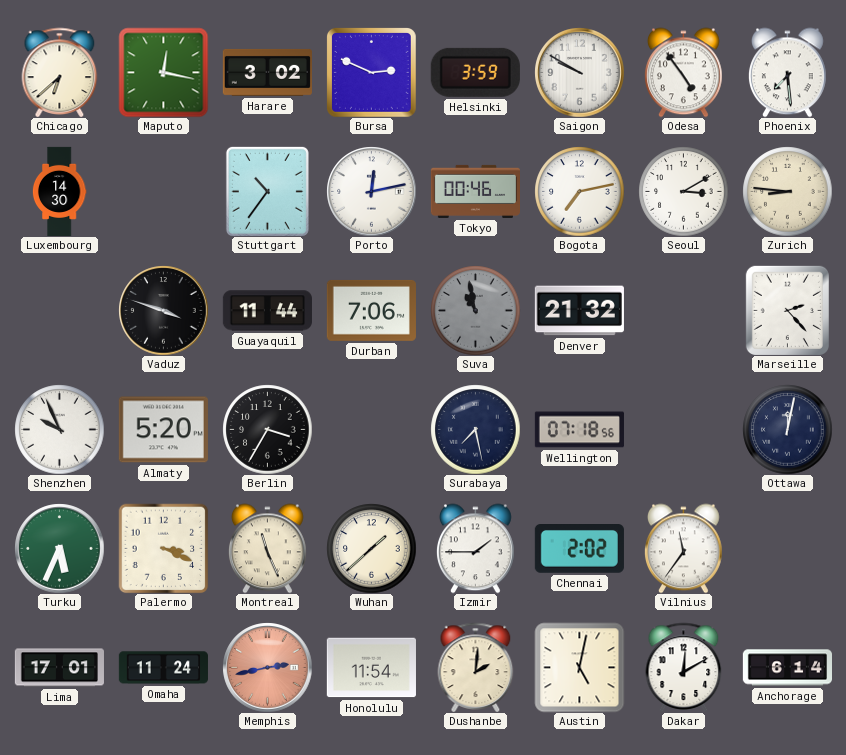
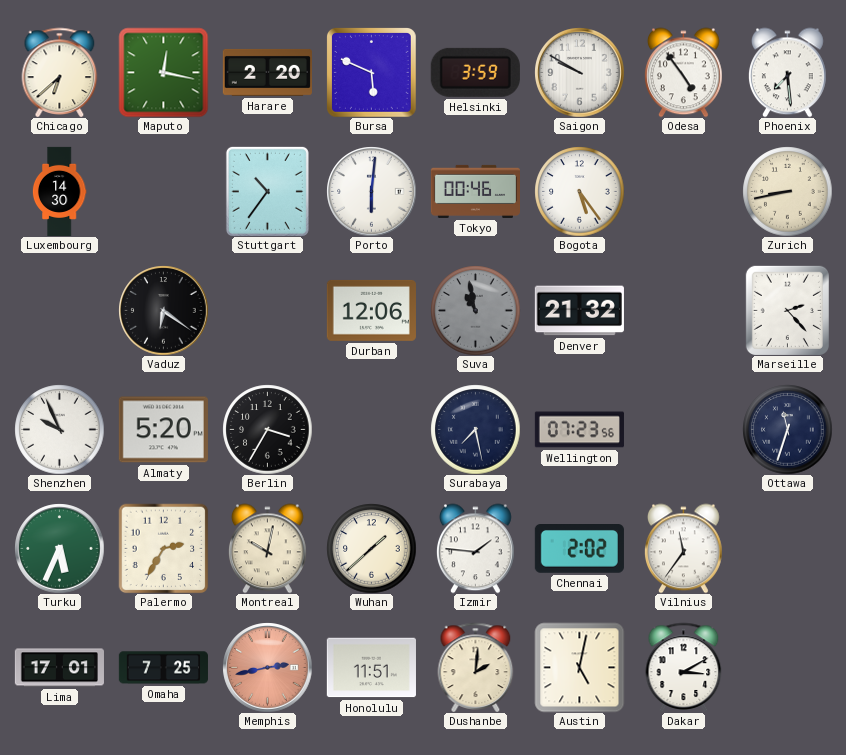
Harare: 3:02 -> 2:20 (267, 72)
Bursa: 2:49 -> 5:49 (371, 72)
Porto: 12:13 -> 6:01 (371, 191)
Bogota: 7:13 -> 5:24 (579, 191)
Seoul: 3:10 -> none (683, 191)
Zurich: 8:46 -> 8:43 (787, 191)
Vaduz: 3:48 -> 6:21 (163, 310)
Guayaquil: 11:44 -> none (267, 311)
Durban: 7:06 -> 12:06 (371, 310)
Wellington: 07:18 -> 07:23 (579, 430)
Ottawa: 12:02 -> 11:33 (787, 429)
Palermo: 3:19 -> 2:35 (163, 548)
Montreal: 11:26 -> 10:02 (267, 548)
Izmir: 1:45 -> 1:46 (475, 548)
Omaha: 11:24 -> 7:25 (163, 668)
Honolulu: 11:54 -> 11:51 (371, 668)
Dakar: 12:10 -> 3:10 (684, 667)
Anchorage: 6:14 -> none (787, 668)
